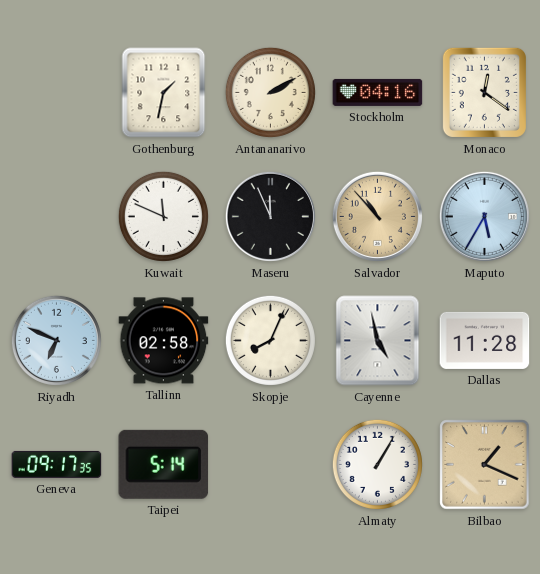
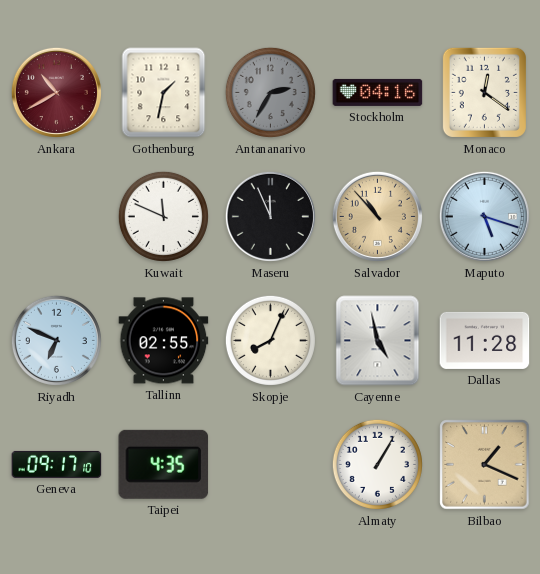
Ankara: none -> 10:40 (56, 92)
Antananarivo: 2:10 -> 2:35 (270, 92)
Antananarivo dial: cream -> grey (270, 92)
Maputo: 5:35 -> 5:18 (484, 216)
Tallinn: 02:58 -> 02:55 (164, 341)
Geneva: 09:17:35 -> 09:17:10 (57, 464)
Taipei: 5:14 -> 4:35 (164, 464)
